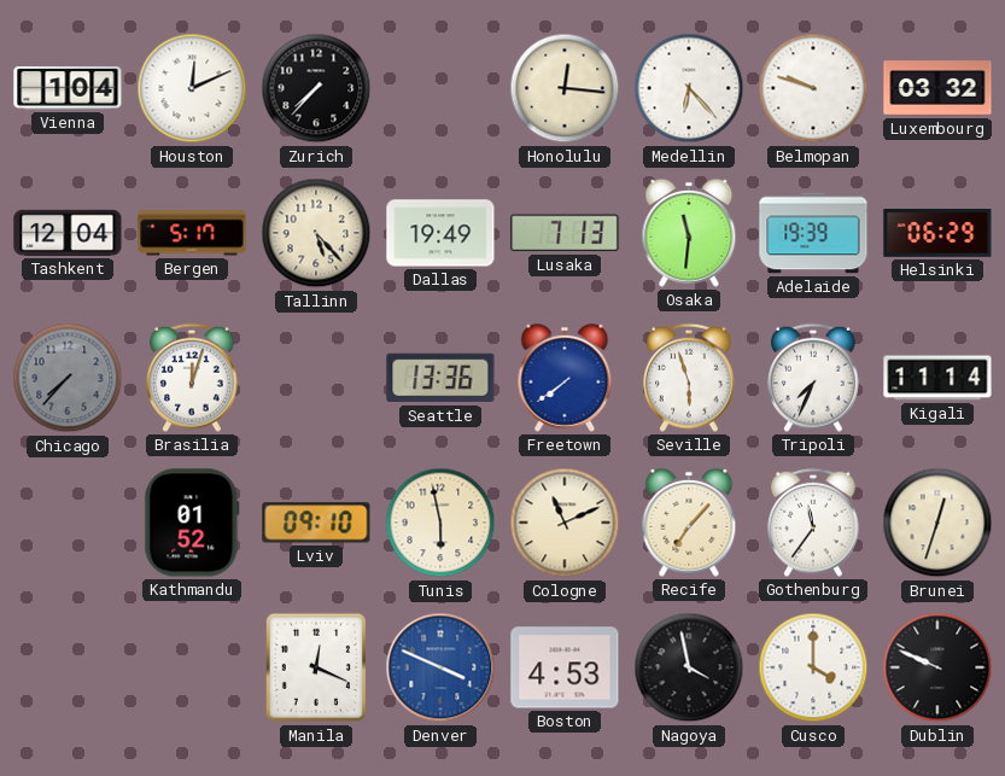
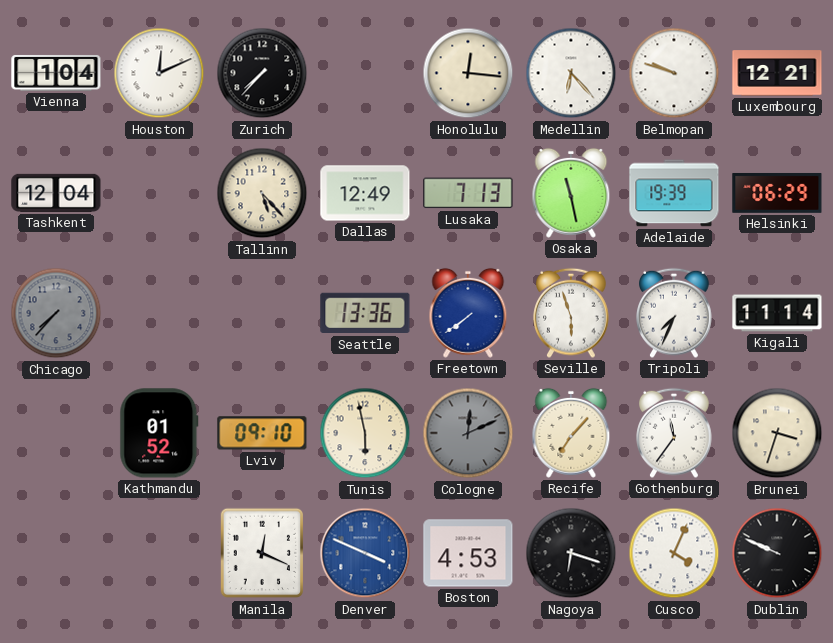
Luxembourg: 03:32 -> 12:21 (777, 73)
Bergen: 5:17 -> none (192, 233)
Dallas: 19:49 -> 12:49 (365, 193)
Osaka: 11:31 -> 11:28 (571, 193)
Brasilia: 12:03 -> none (192, 378)
Cologne: 11:11 -> 12:11 (468, 433)
Cologne dial: cream -> grey (468, 433)
Brunei: 12:33 -> 3:33 (777, 433)
Nagoya: 3:58 -> 6:18 (571, 553)
Cusco: 4:00 -> 4:04 (674, 553)
